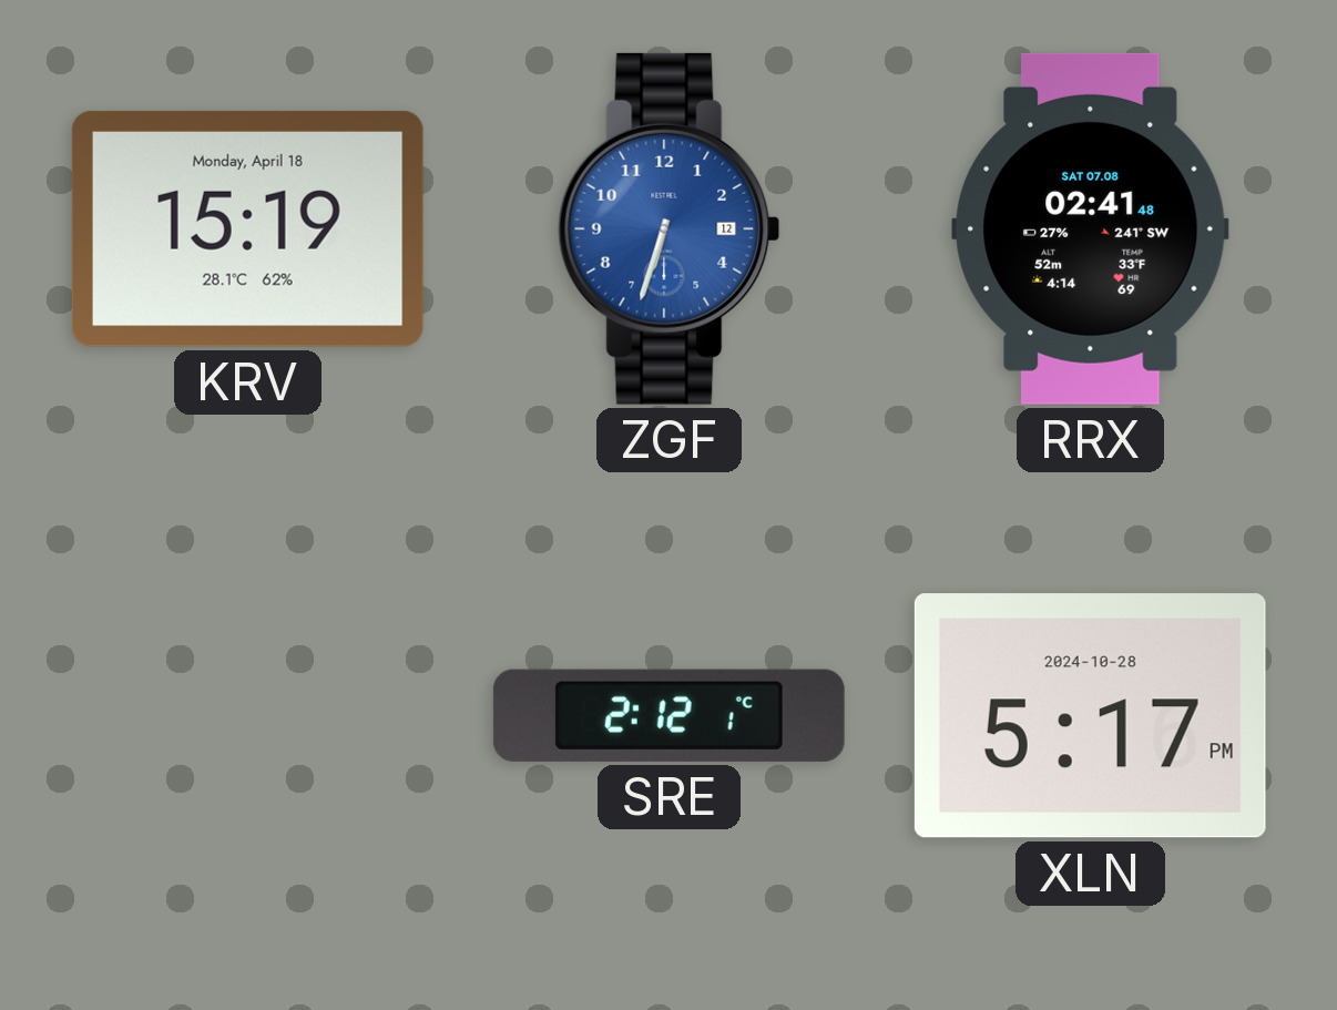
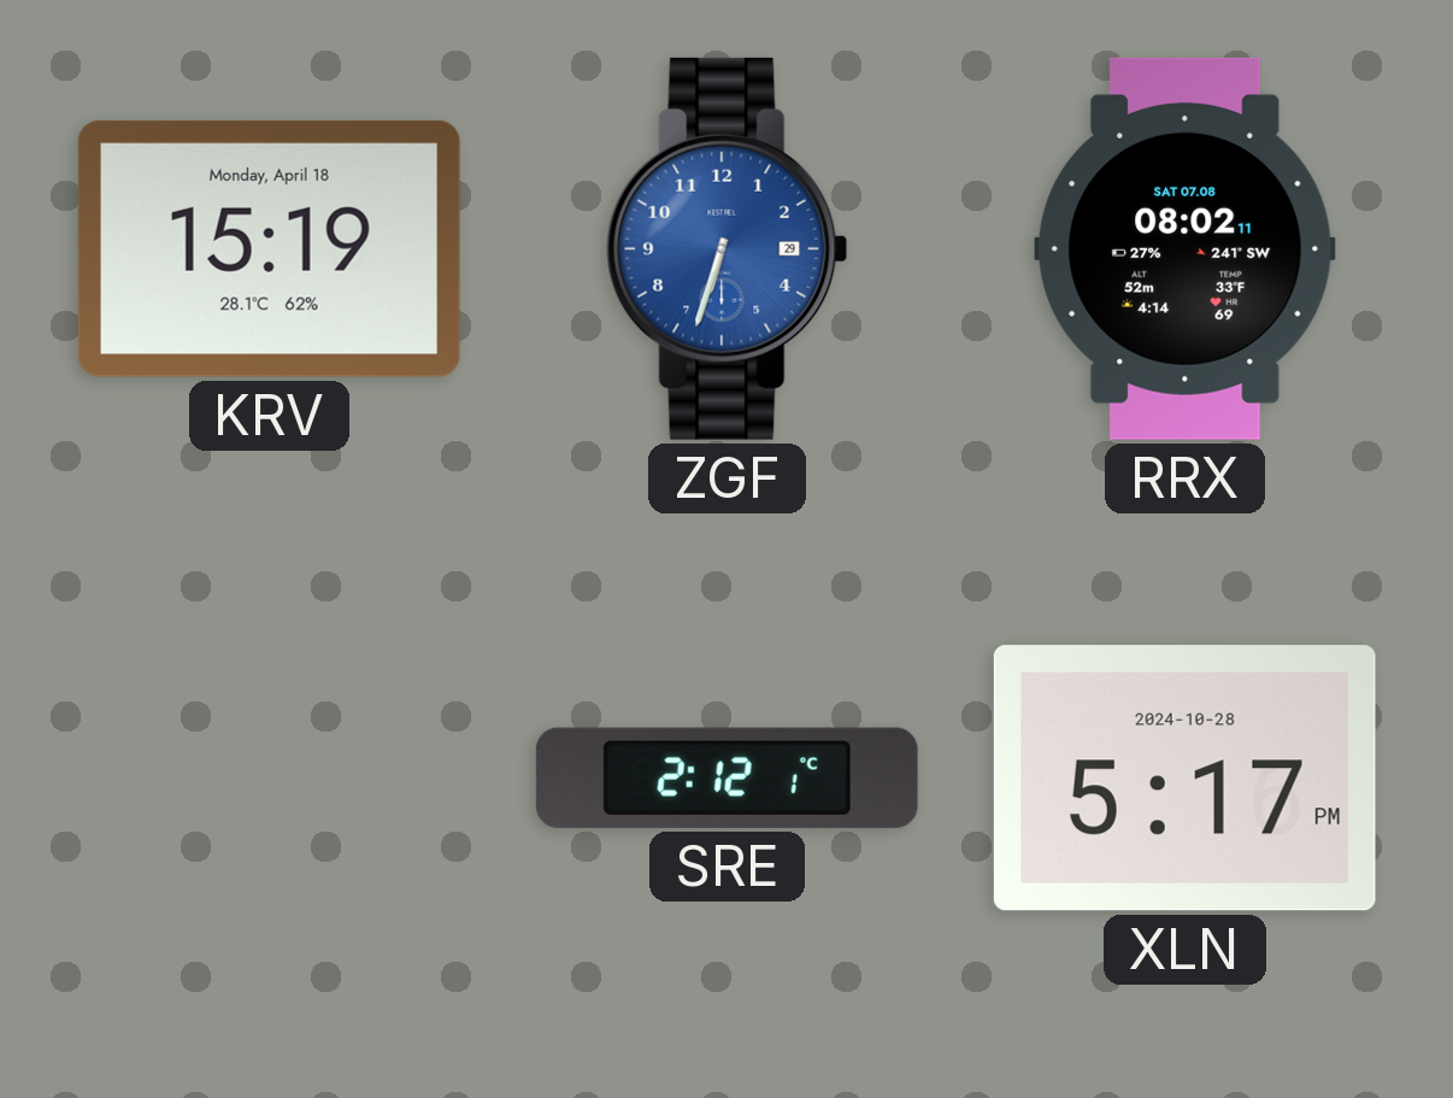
ZGF date: 12 -> 29 (728, 248)
RRX: 02:41 -> 08:02 (1186, 248)
